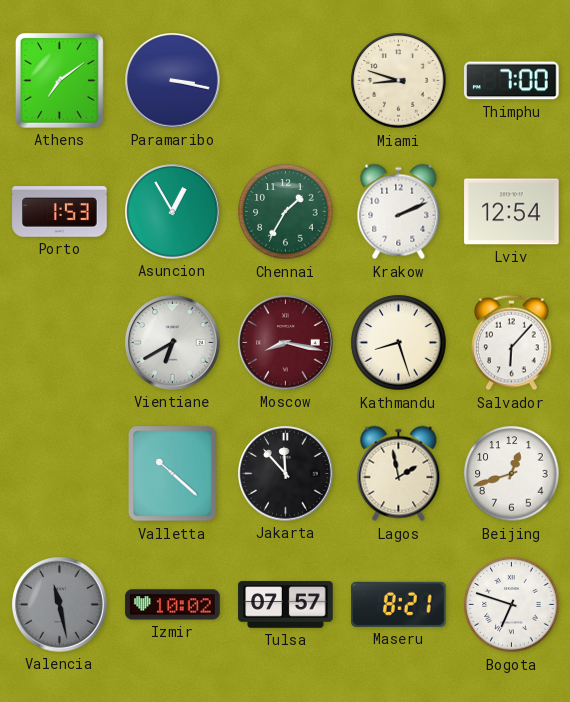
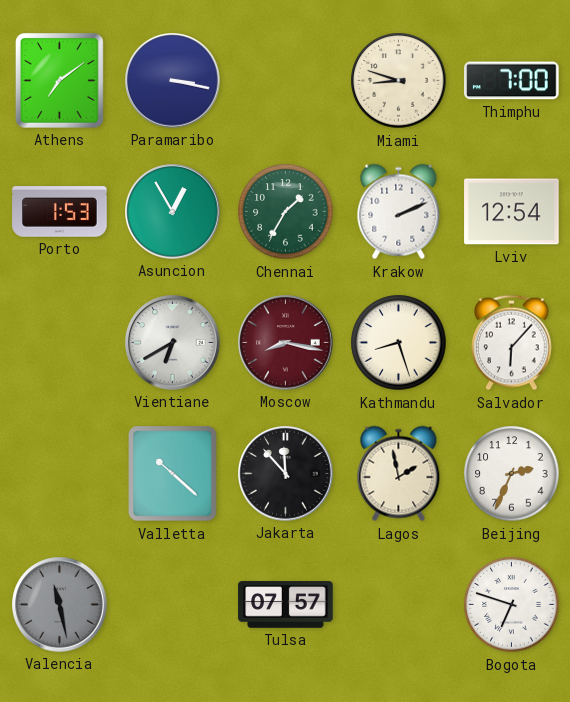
Beijing: 12:42 -> 2:34 (512, 474)
Izmir: 10:02 -> none (173, 605)
Maseru: 8:21 -> none (399, 604)
